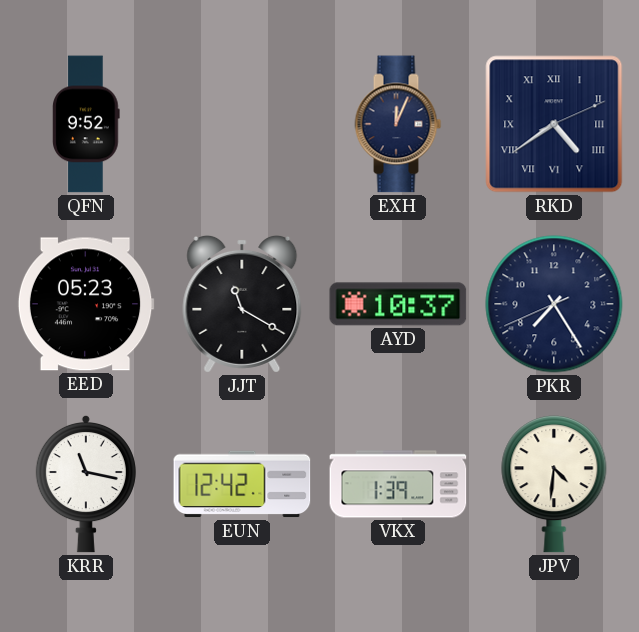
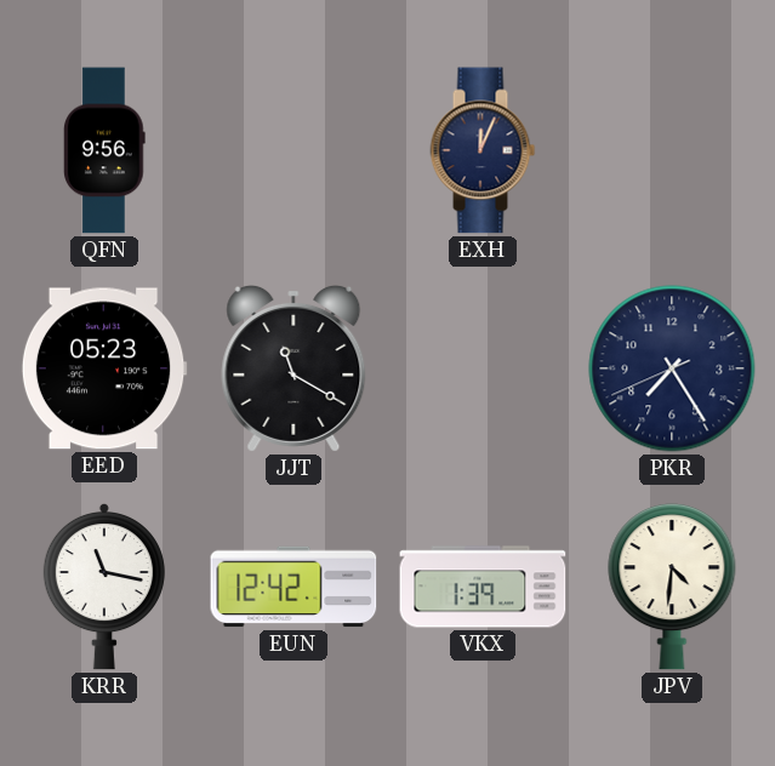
QFN: 9:52 -> 9:56 (104, 150)
RKD: 4:39 -> none (554, 124)
AYD: 10:37 -> none (398, 304)
